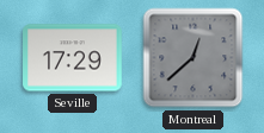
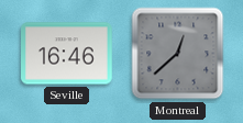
Seville: 17:29 -> 16:46 (67, 54)
